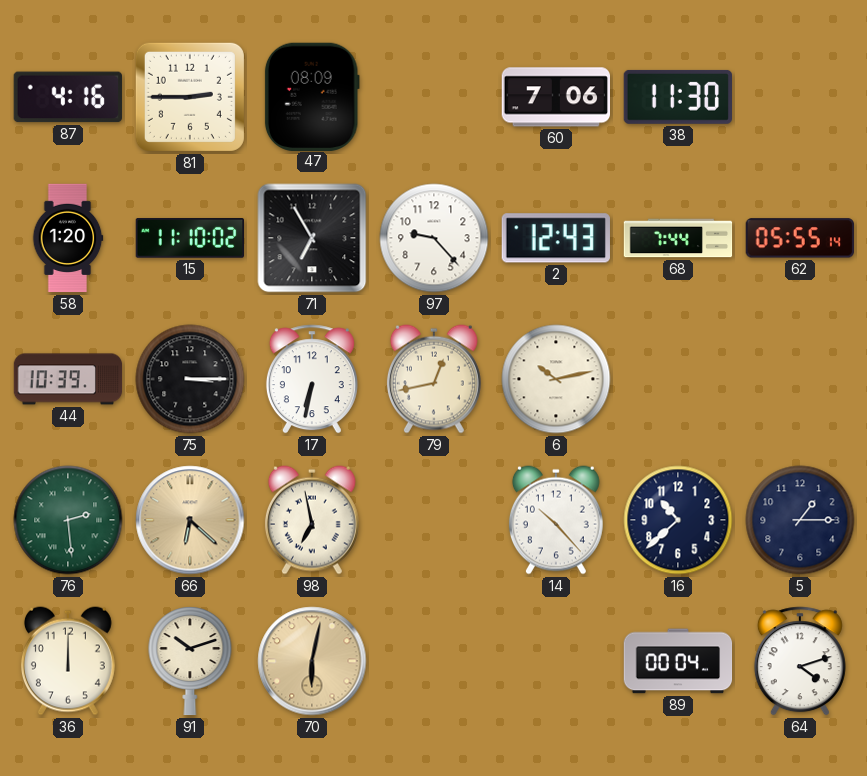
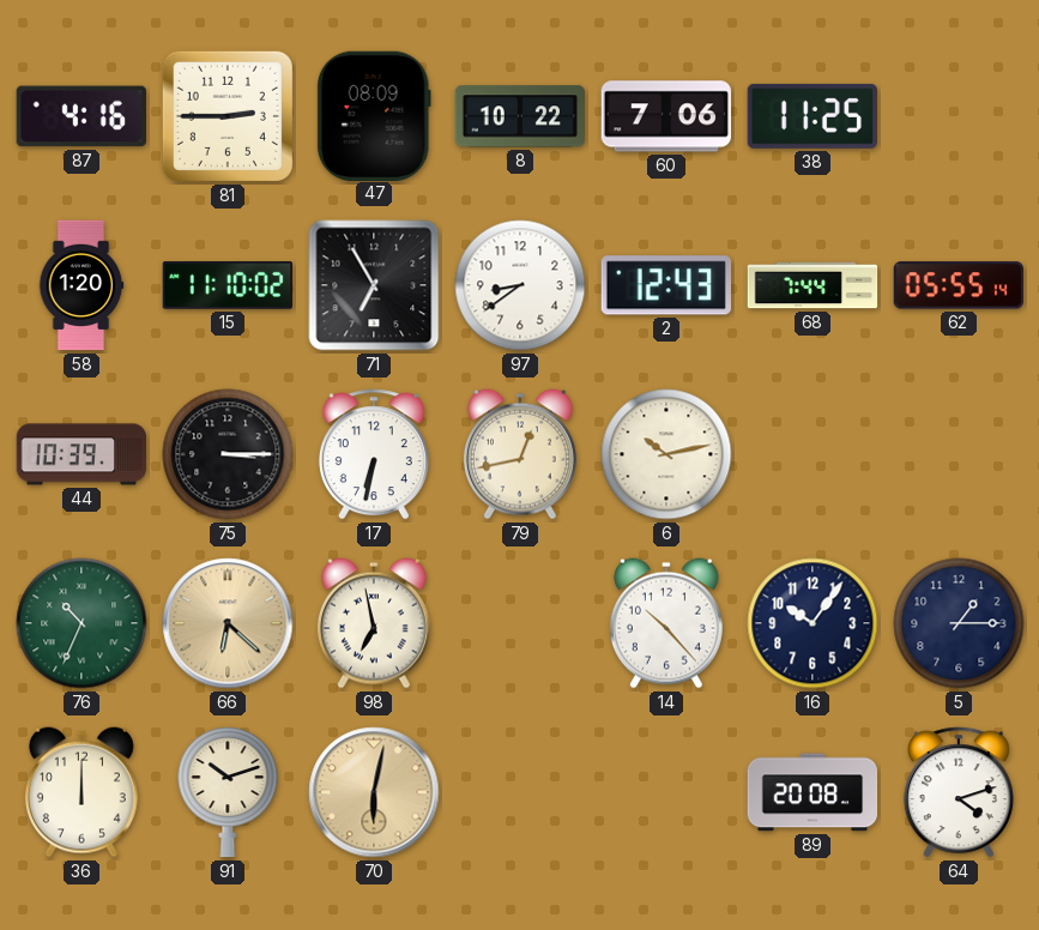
8: none -> 10:22 (519, 116)
38: 11:30 -> 11:25 (811, 116)
97: 9:23 -> 8:39 (520, 285)
76: 2:29 -> 10:34 (81, 623)
16: 10:38 -> 10:06 (813, 623)
89: 00:04 -> 20:08 (813, 792)
